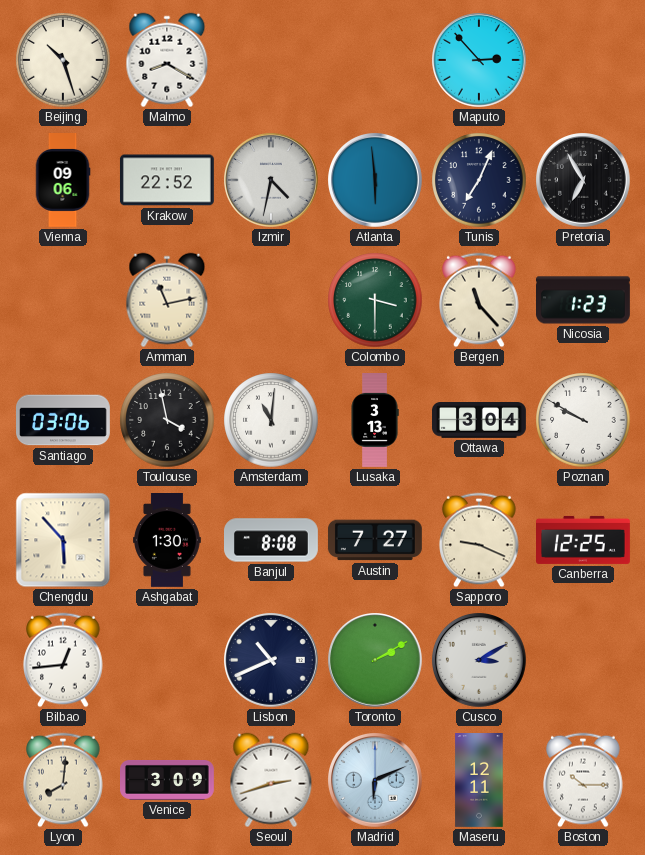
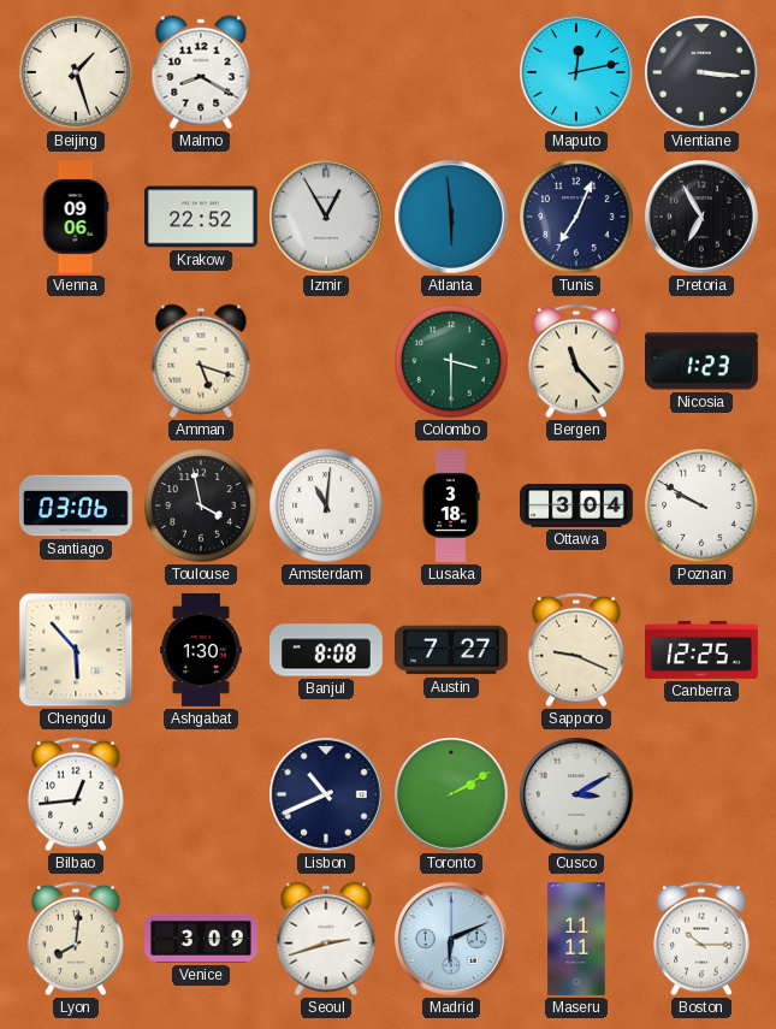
Beijing: 10:27 -> 1:27 (76, 72)
Maputo: 2:53 -> 12:13 (577, 73)
Vientiane: none -> 3:16 (703, 73)
Izmir: 4:32 -> 12:55 (327, 218)
Amman: 11:13 -> 5:18 (201, 361)
Lusaka: 3:13 -> 3:18 (451, 507)
Maseru: 12:11 -> 11:11 (576, 940)
